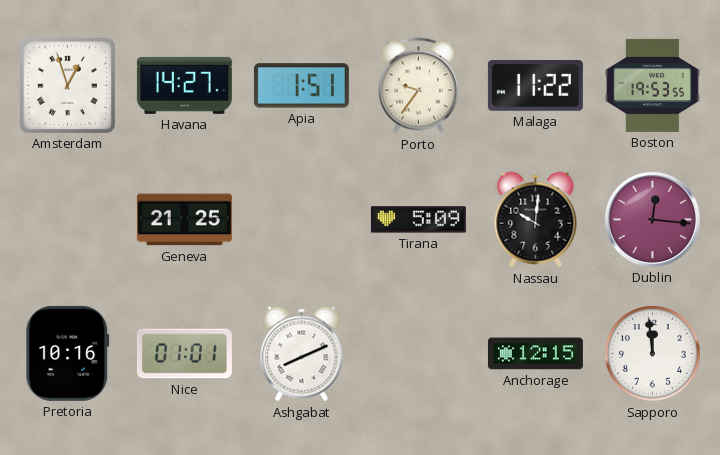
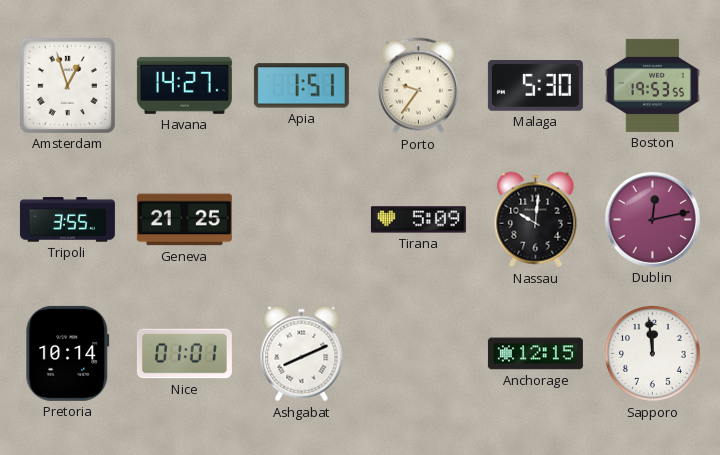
Malaga: 11:22 -> 5:30 (535, 86)
Tripoli: none -> 3:55 (67, 220)
Dublin: 12:16 -> 12:13 (652, 219)
Pretoria: 10:16 -> 10:14 (68, 353)
